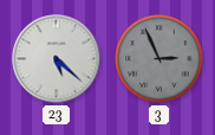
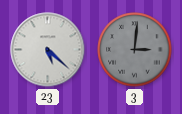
3: 2:56 -> 3:01 (135, 50)
